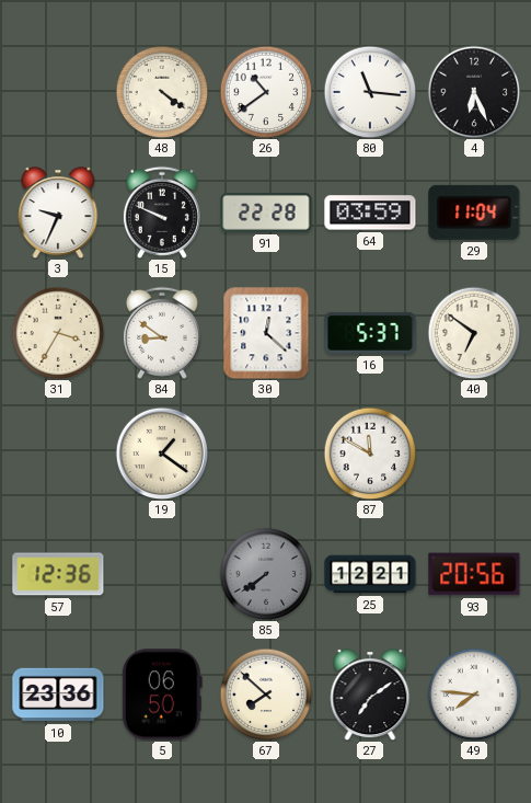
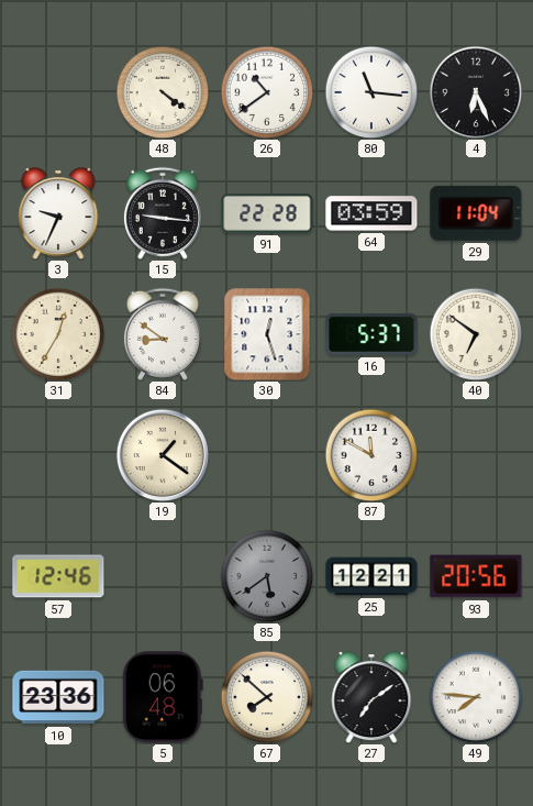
15: 9:49 -> 9:16 (163, 213)
31: 3:35 -> 12:35 (58, 334)
30: 12:22 -> 12:27 (267, 334)
57: 12:36 -> 12:46 (58, 576)
85: 7:39 -> 5:39 (267, 576)
5: 06:50 -> 06:48 (163, 697)
